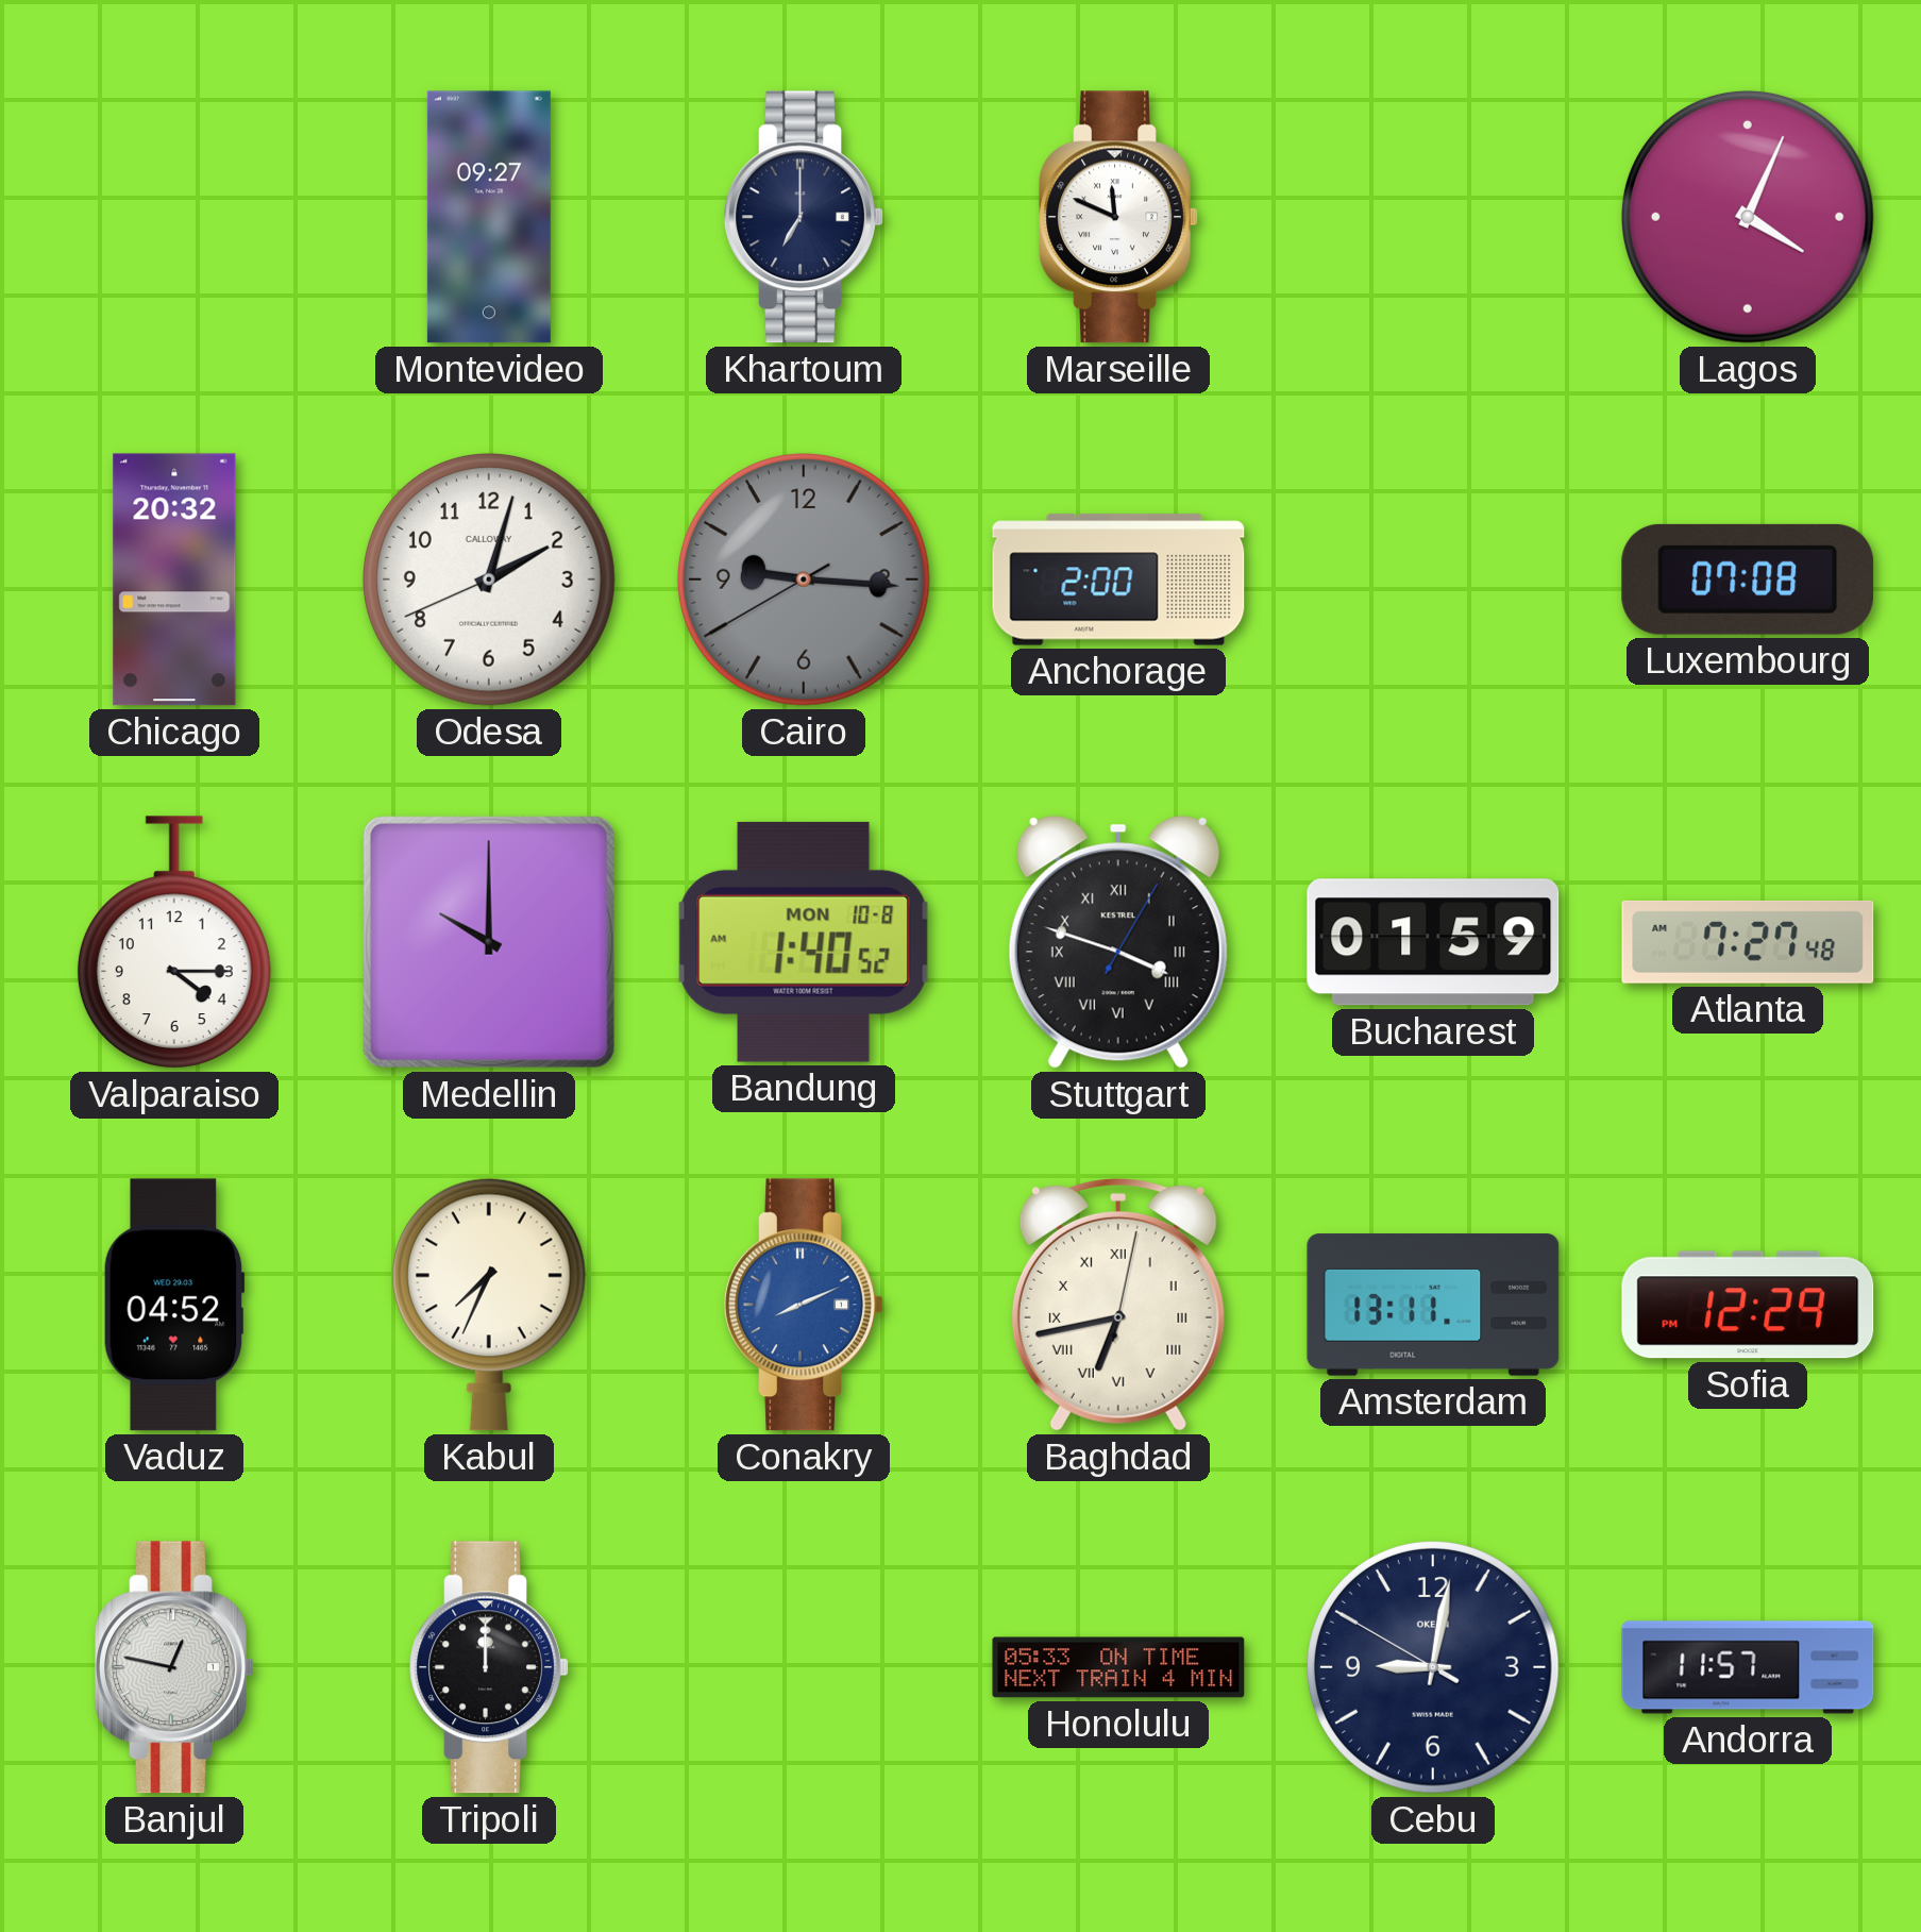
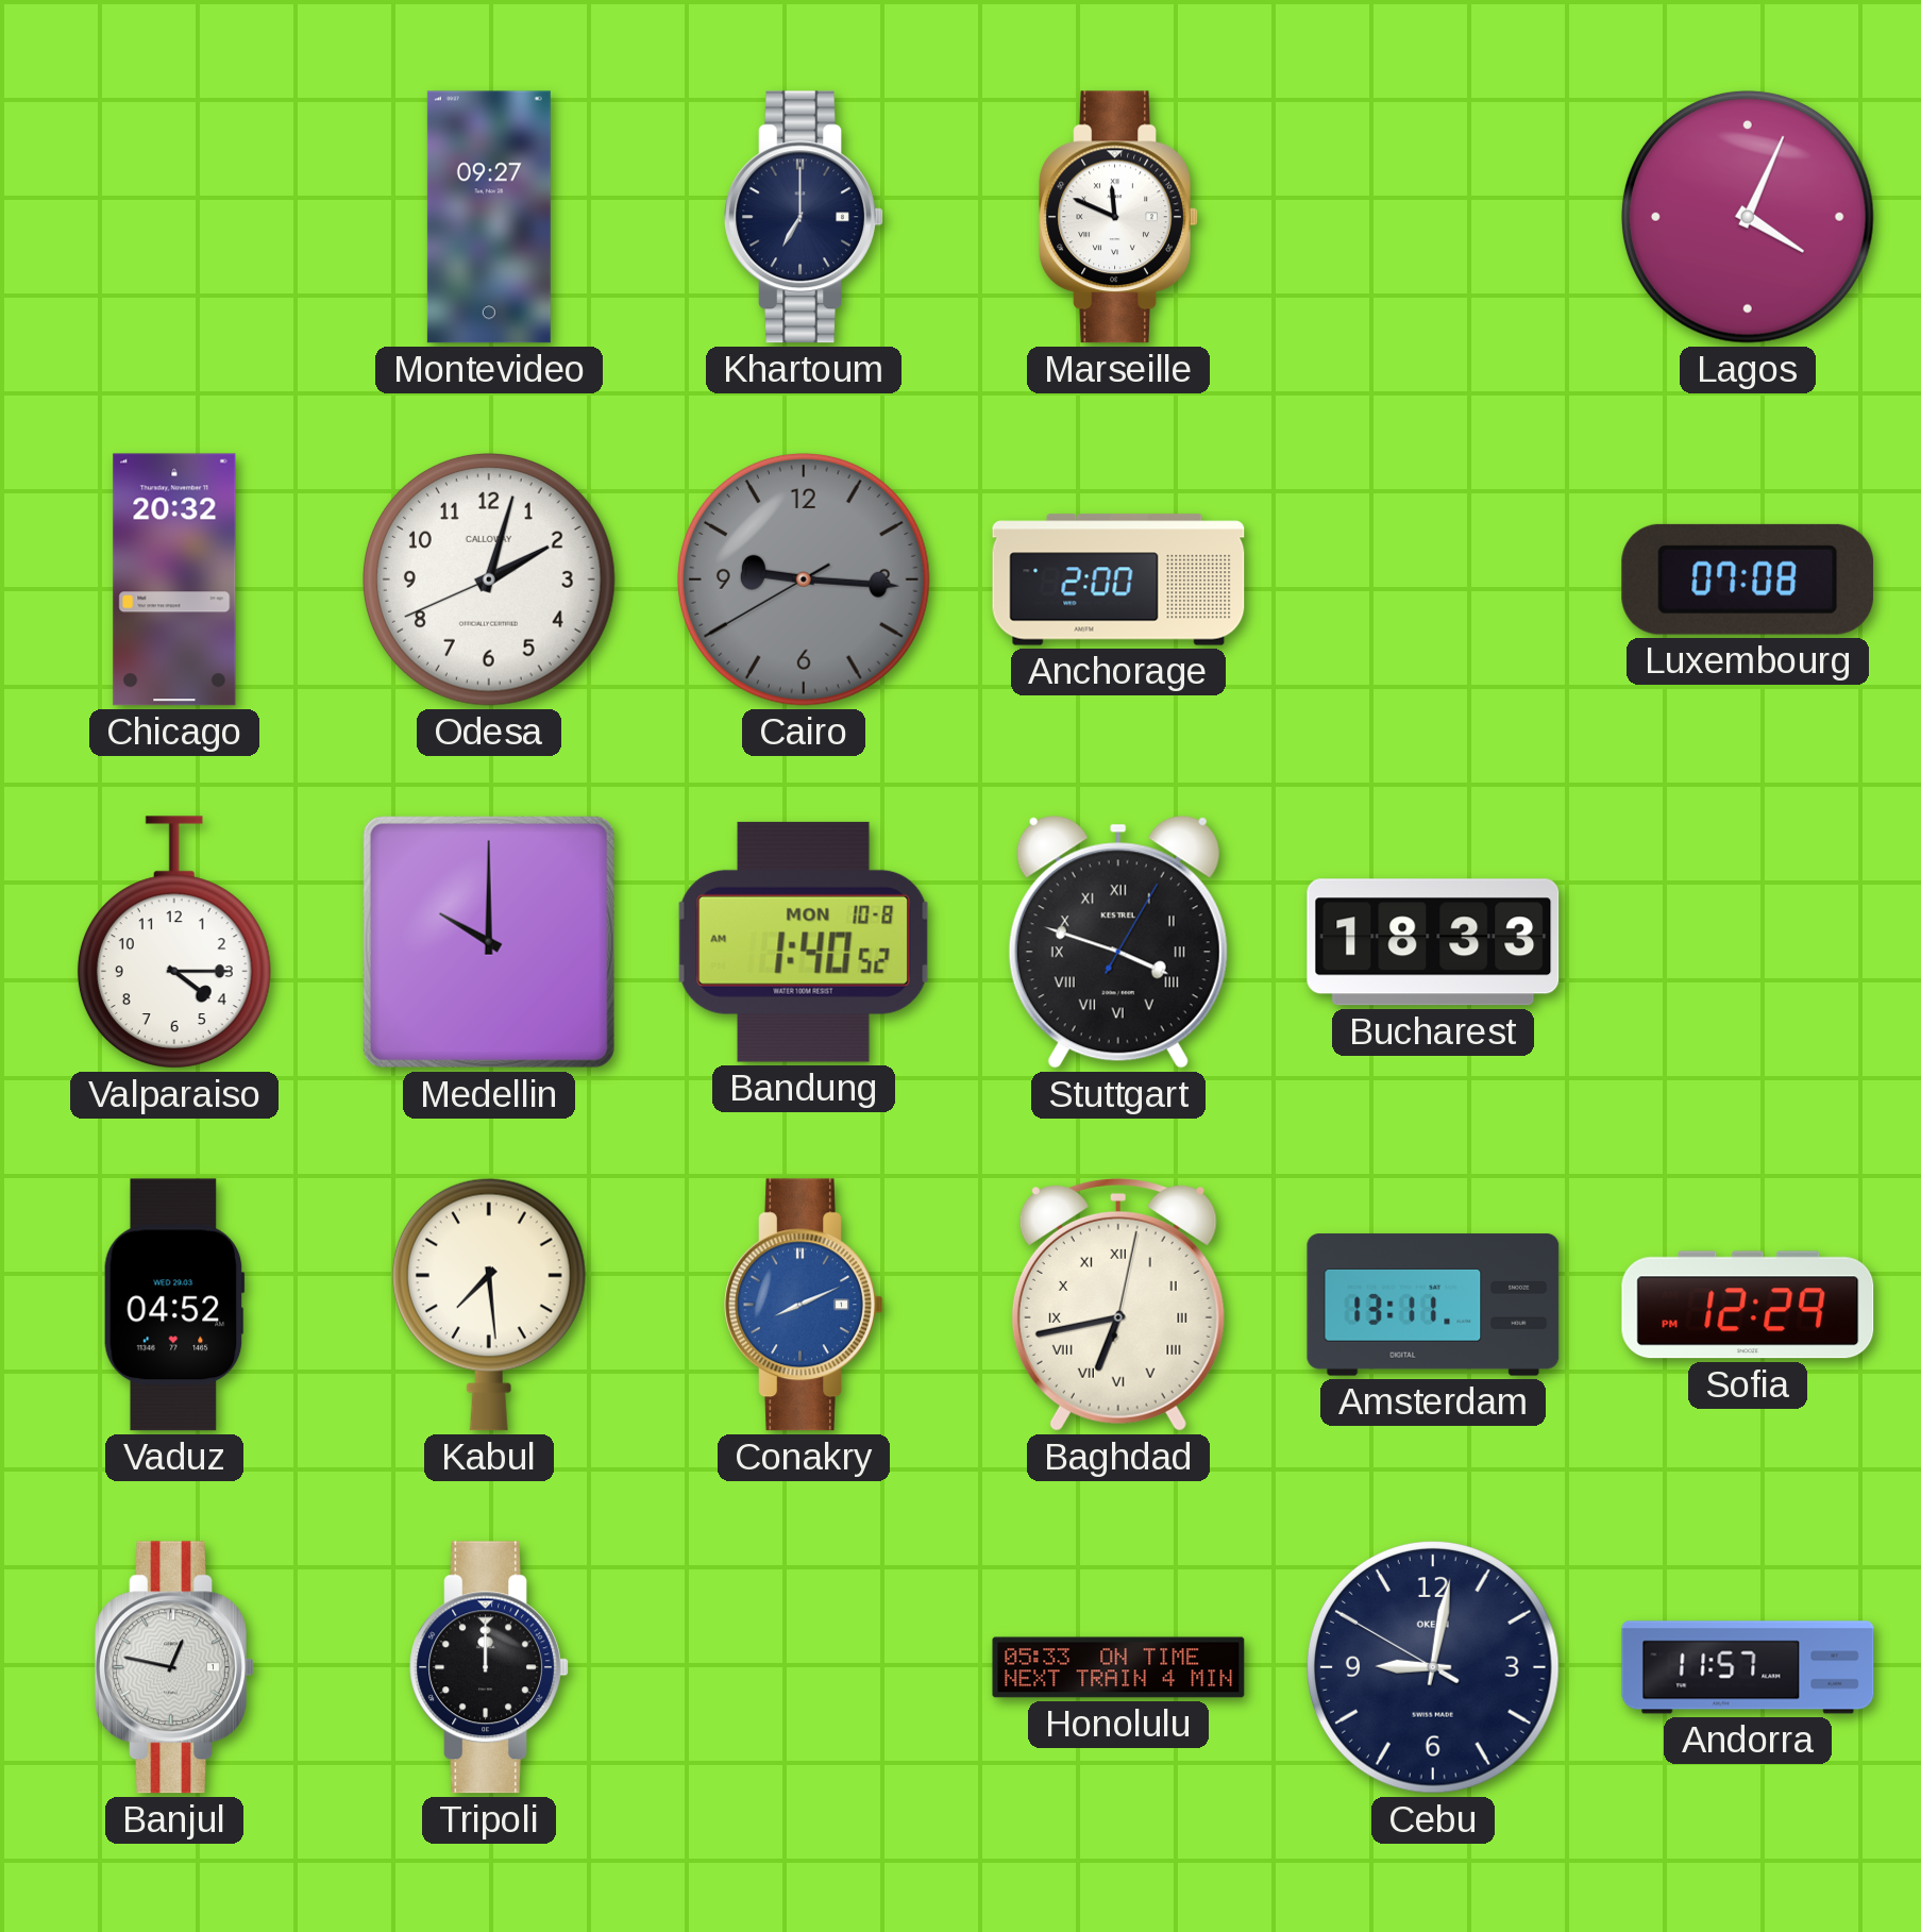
Bucharest: 01:59 -> 18:33 (1433, 942)
Atlanta: 7:27 -> none (1748, 942)
Kabul: 7:34 -> 7:29 (489, 1305)
